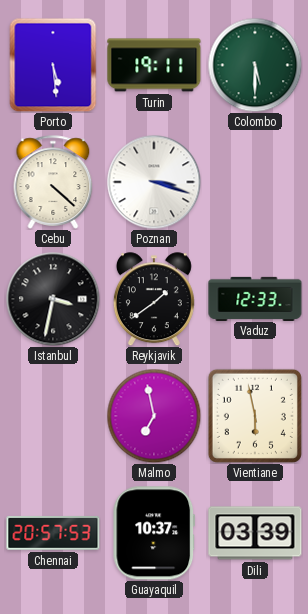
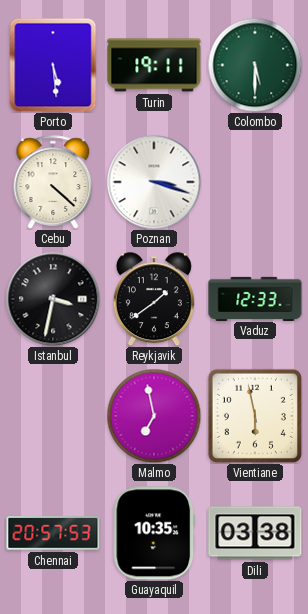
Guayaquil: 10:37 -> 10:35 (154, 533)
Dili: 03:39 -> 03:38 (255, 533)
